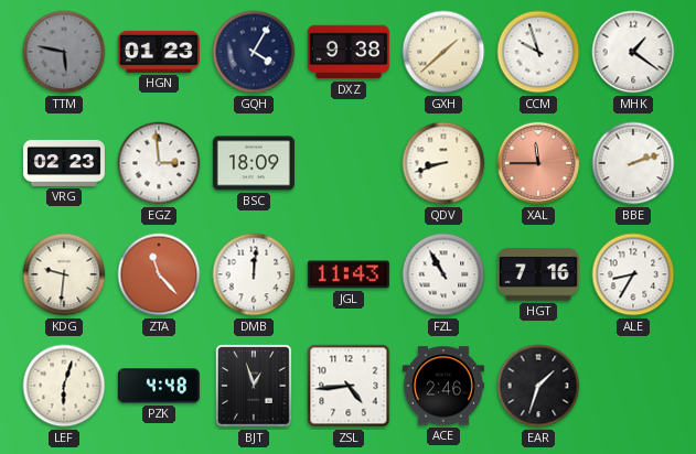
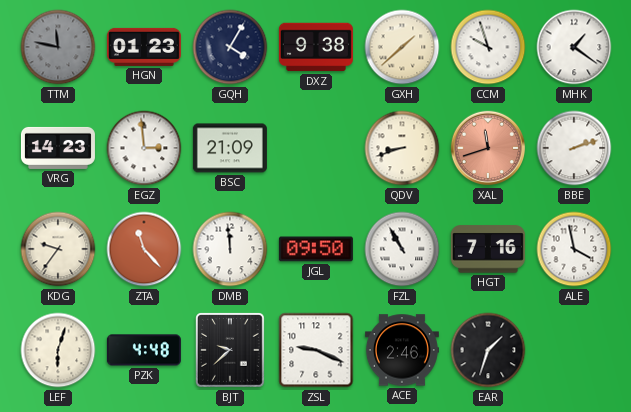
TTM: 5:47 -> 11:47 (58, 47)
VRG: 02:23 -> 14:23 (58, 148)
BSC: 18:09 -> 21:09 (230, 148)
XAL: 11:45 -> 11:42 (488, 148)
KDG: 9:31 -> 9:36 (58, 249)
DMB: 12:01 -> 11:59 (230, 249)
JGL: 11:43 -> 09:50 (316, 249)
ALE: 8:35 -> 3:58 (574, 249)
BJT: 12:57 -> 9:38 (231, 351)
ZSL: 4:44 -> 9:19 (316, 350)
